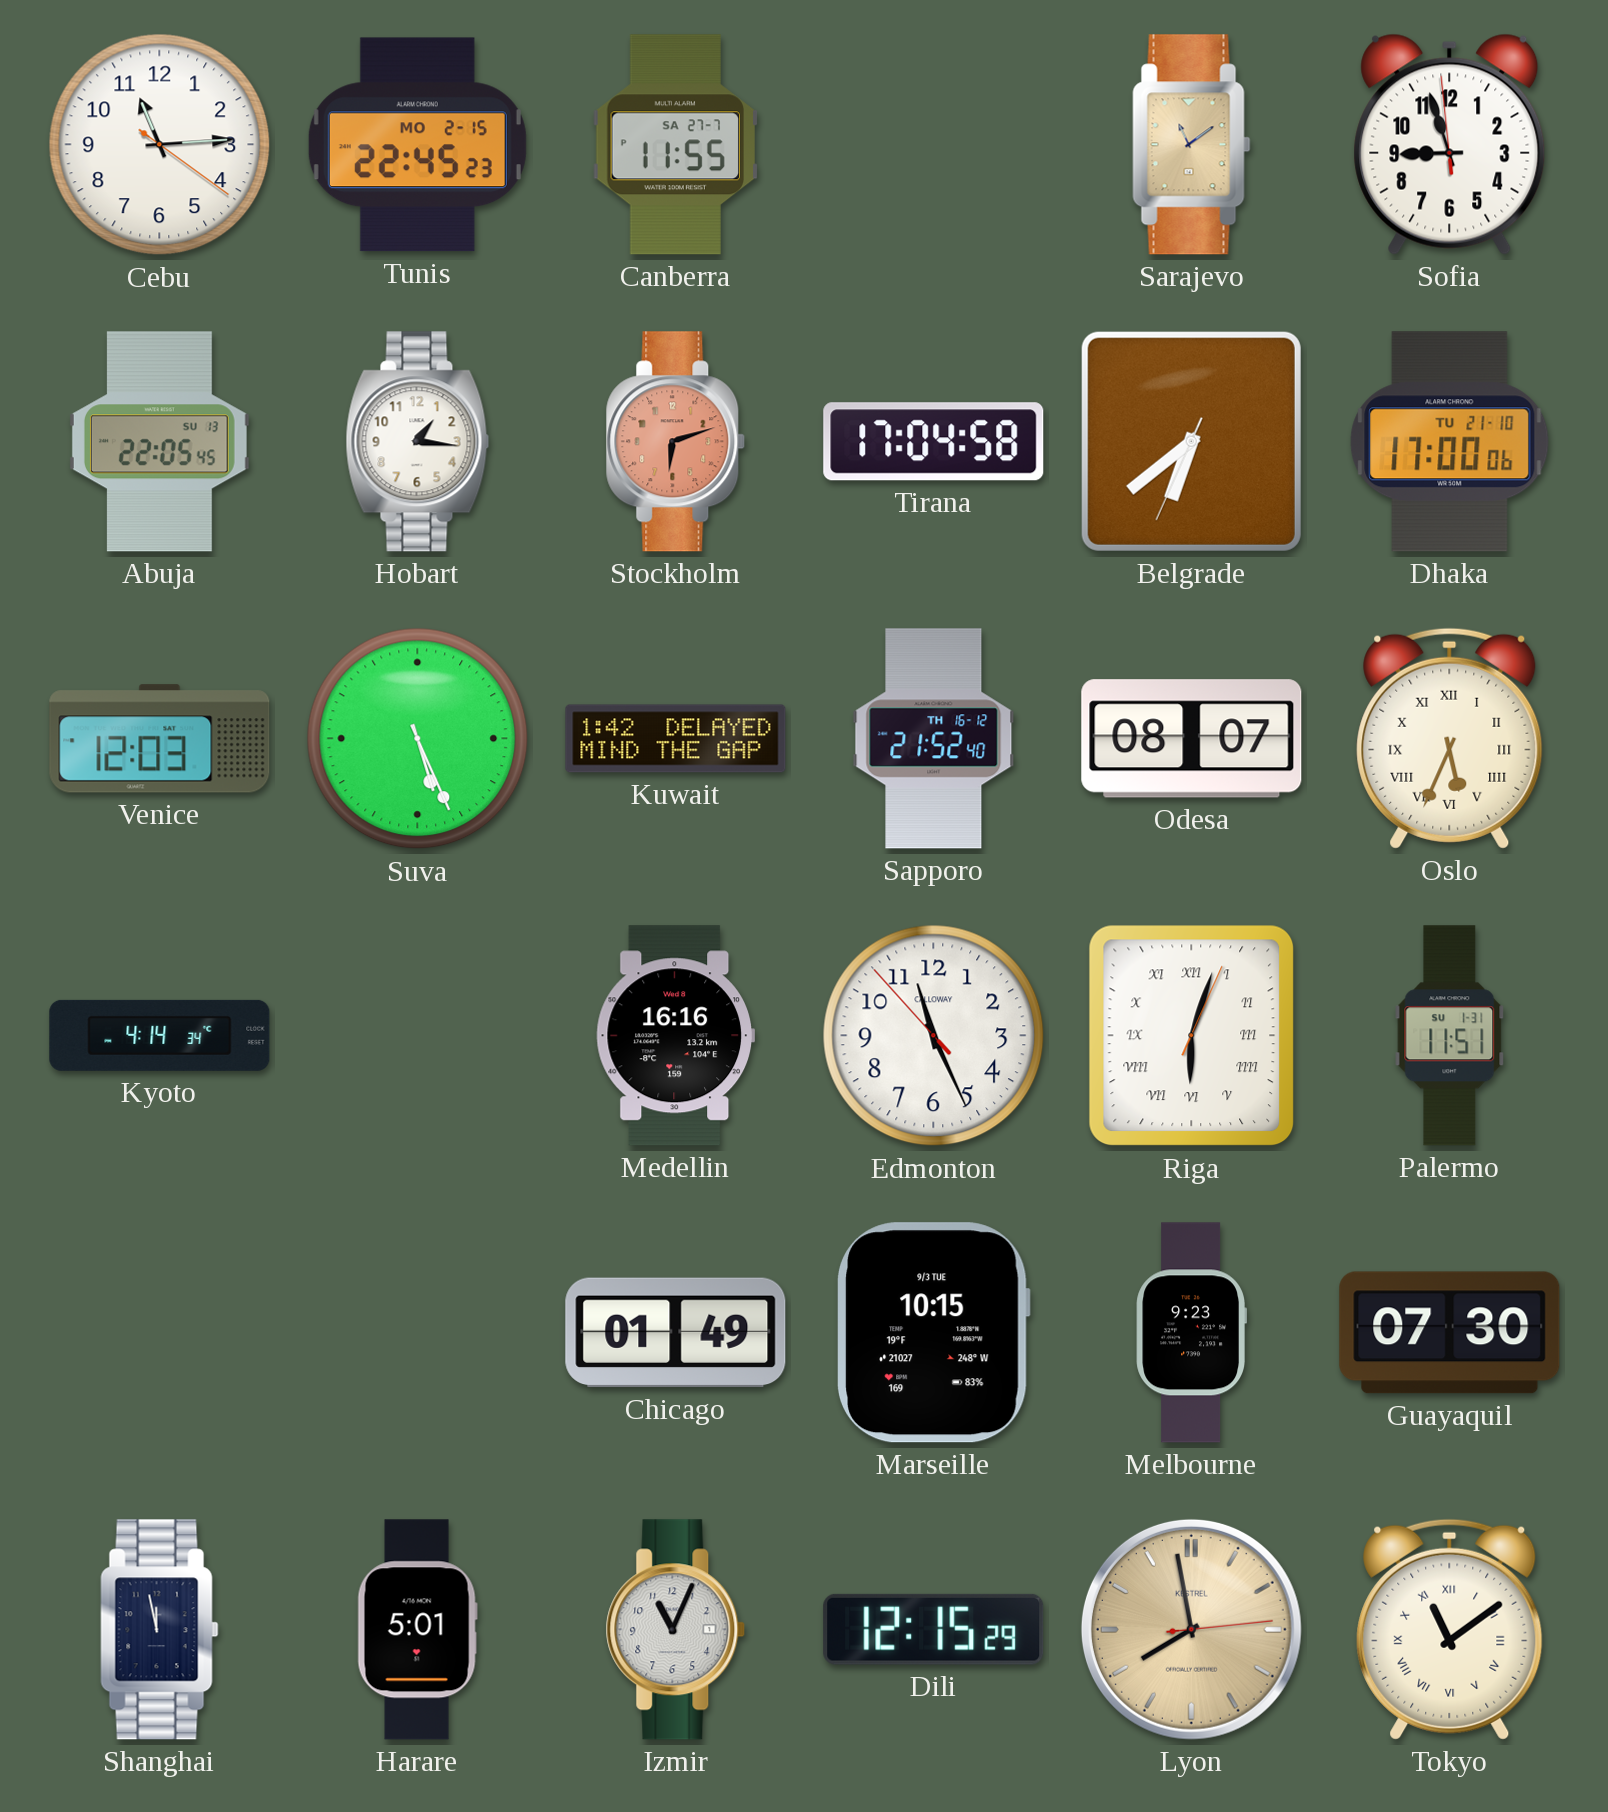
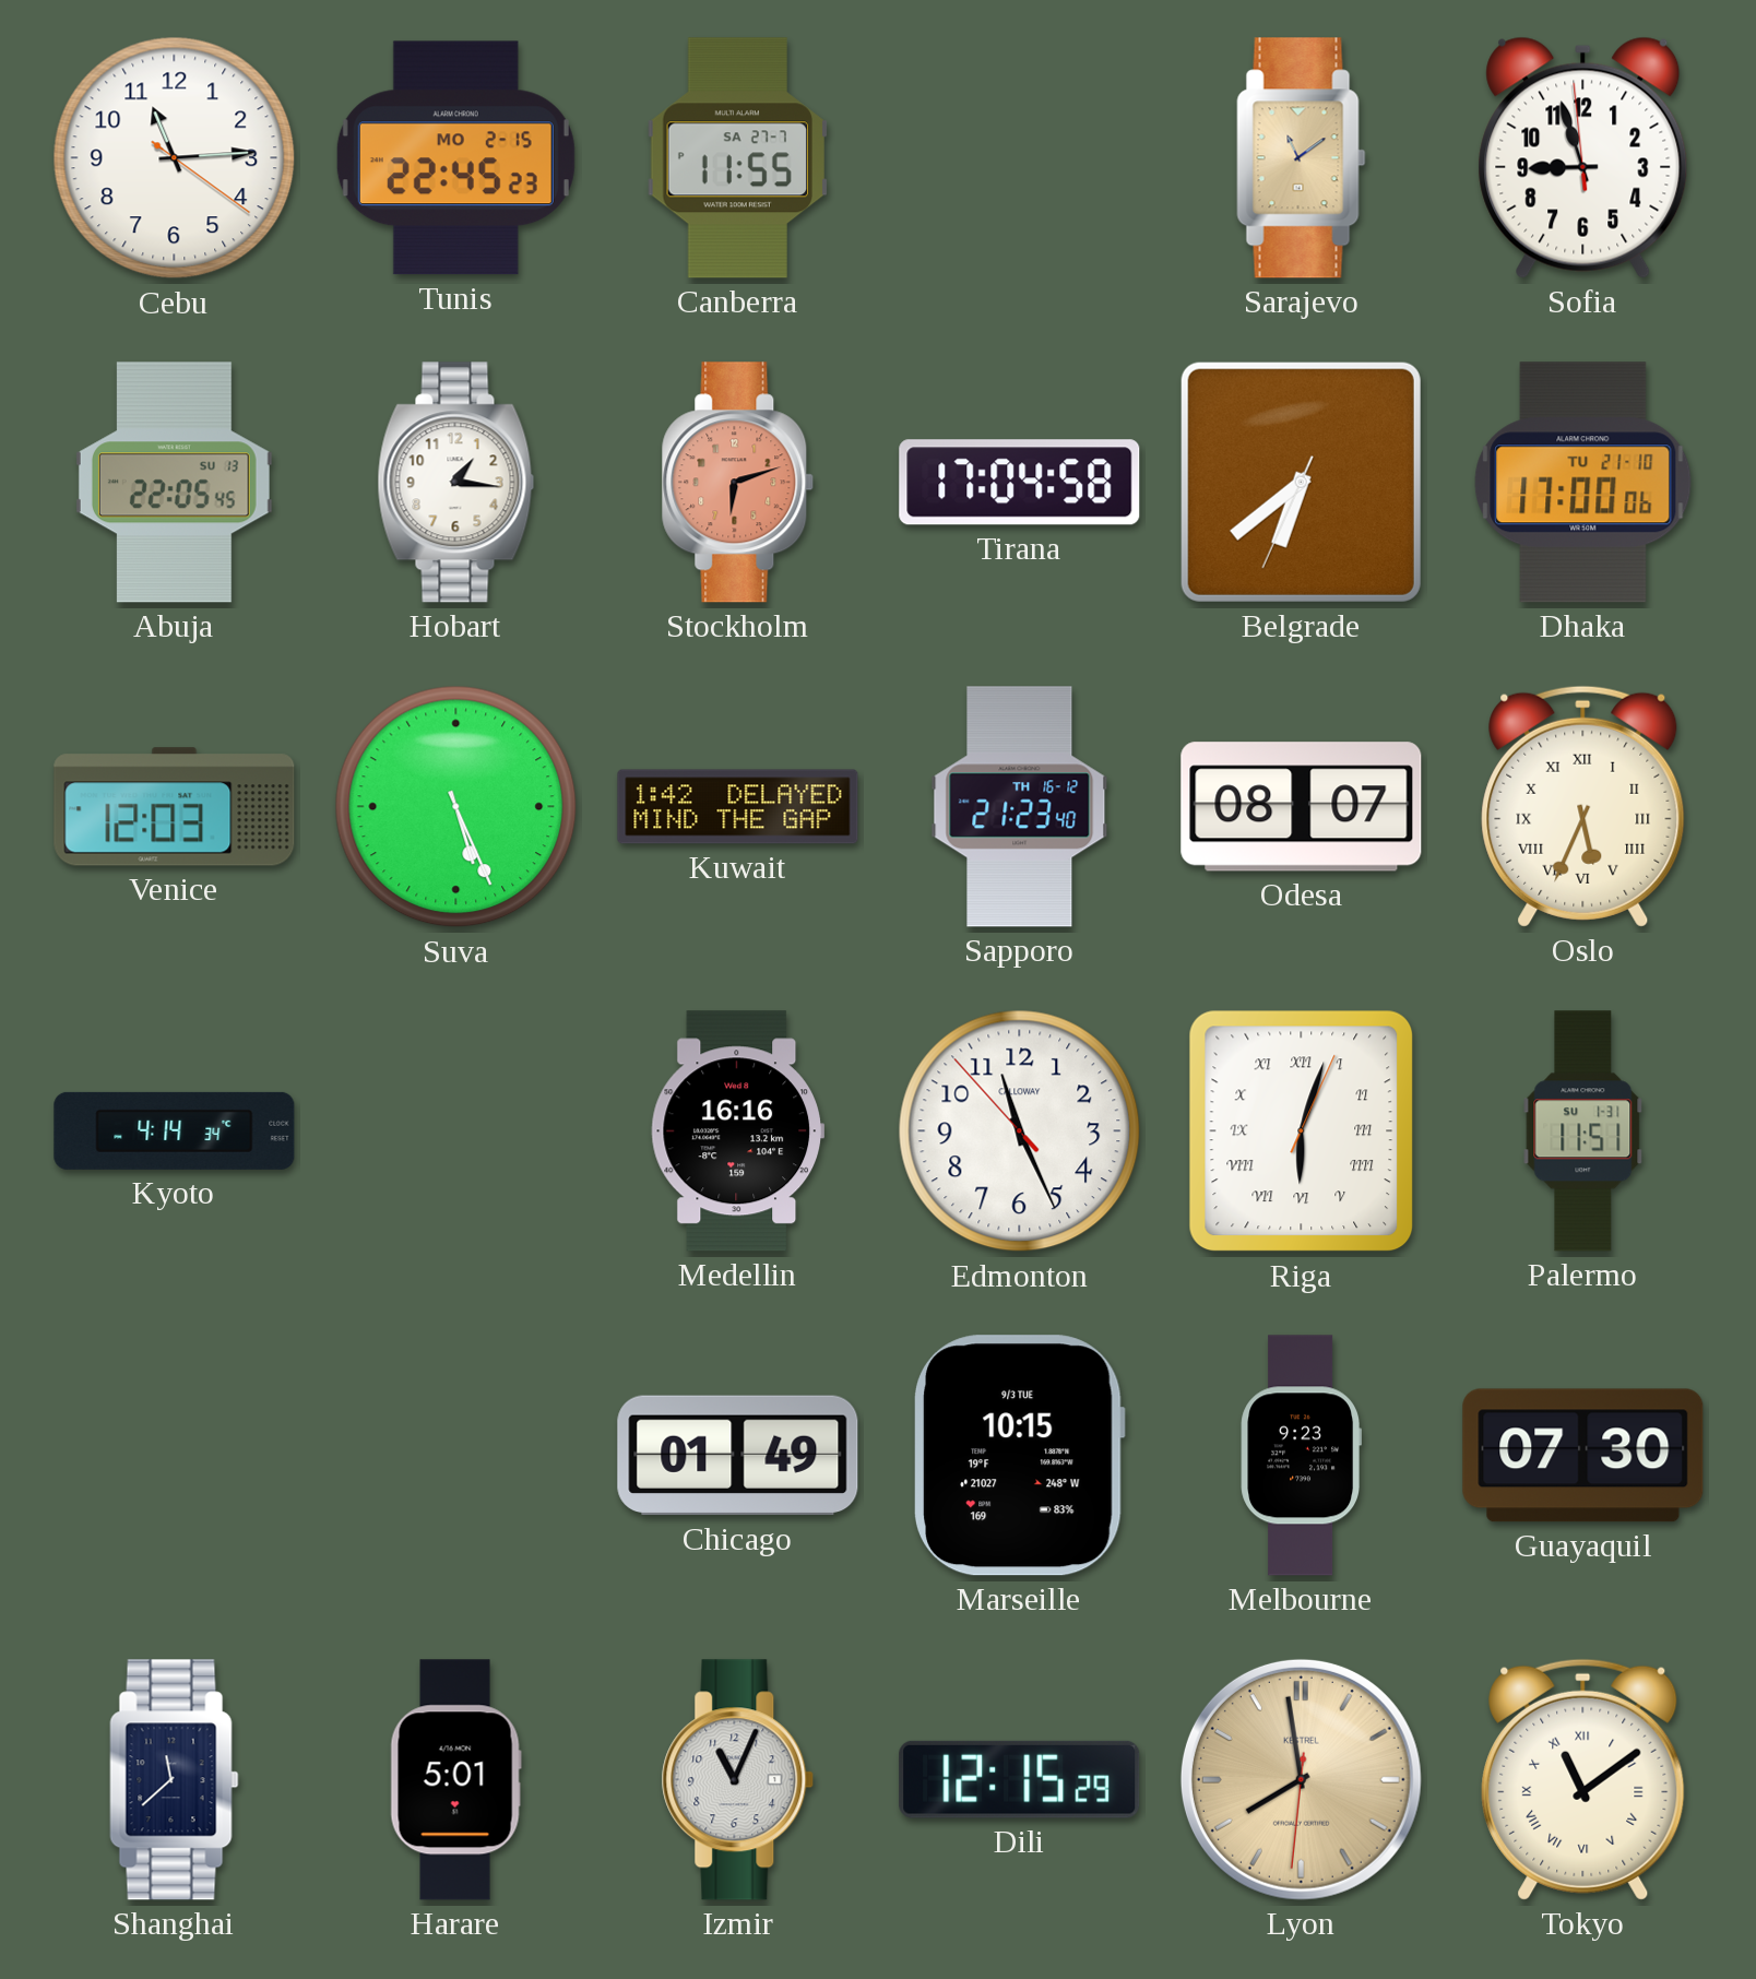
Sapporo: 21:52 -> 21:23 (1020, 807)
Shanghai: 11:58 -> 11:38 (175, 1780)
Lyon: 7:58:14 -> 7:58:31 (1301, 1779)
